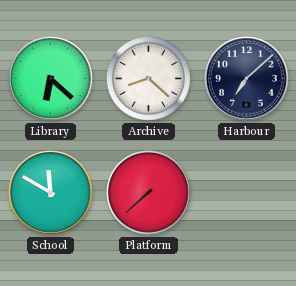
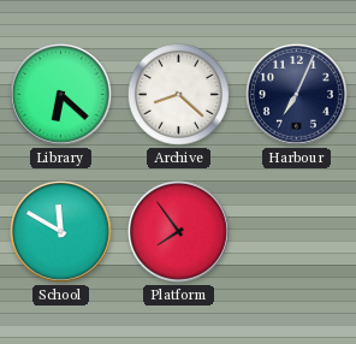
Harbour: 7:08 -> 7:04 (297, 95)
Platform: 7:38 -> 7:54 (179, 232)
